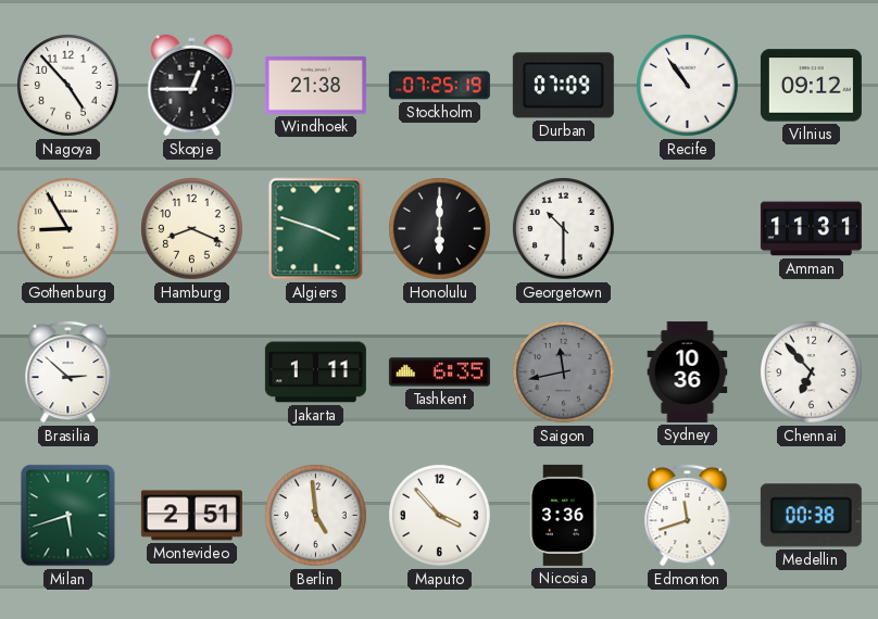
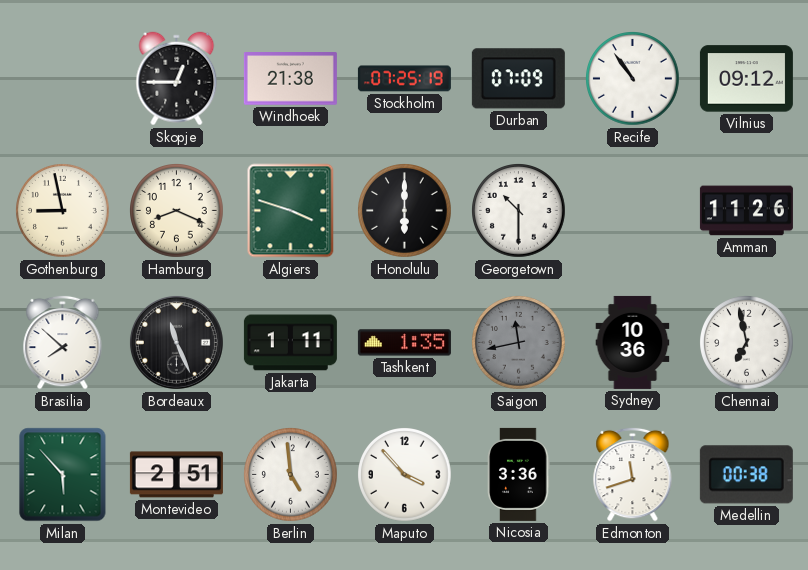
Nagoya: 4:53 -> none (68, 86)
Gothenburg: 8:55 -> 8:58 (63, 211)
Amman: 11:31 -> 11:26 (746, 211)
Brasilia: 2:52 -> 7:52 (63, 342)
Bordeaux: none -> 11:26 (176, 342)
Tashkent: 6:35 -> 1:35 (404, 343)
Chennai: 6:53 -> 6:58 (747, 343)
Milan: 5:42 -> 5:53 (63, 475)
